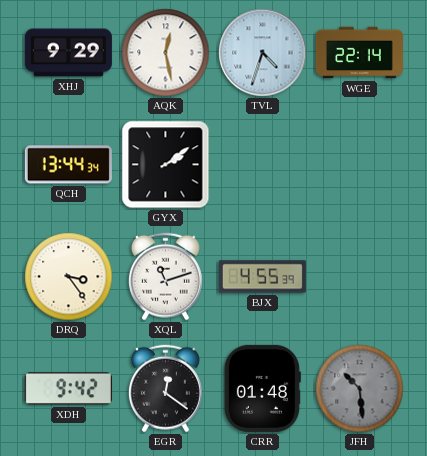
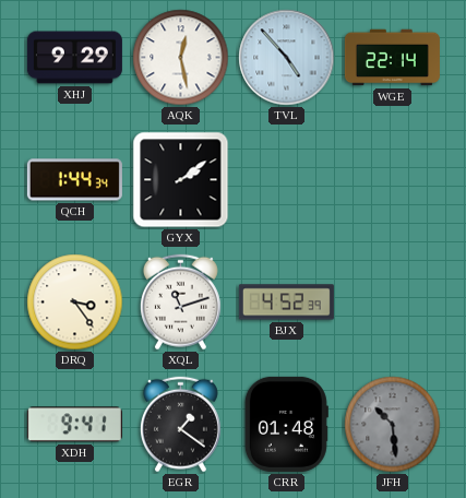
TVL: 4:33 -> 4:53 (287, 58)
QCH: 13:44 -> 1:44 (74, 180)
BJX: 4:55 -> 4:52 (286, 303)
XDH: 9:42 -> 9:41 (74, 425)
EGR: 12:21 -> 1:21 (180, 425)
